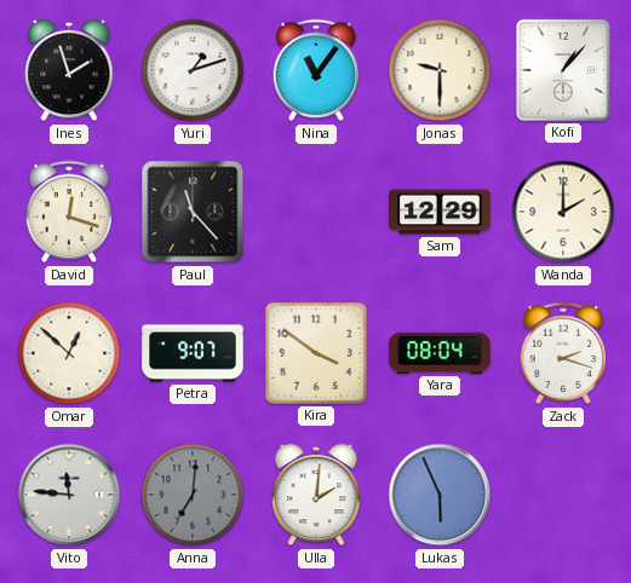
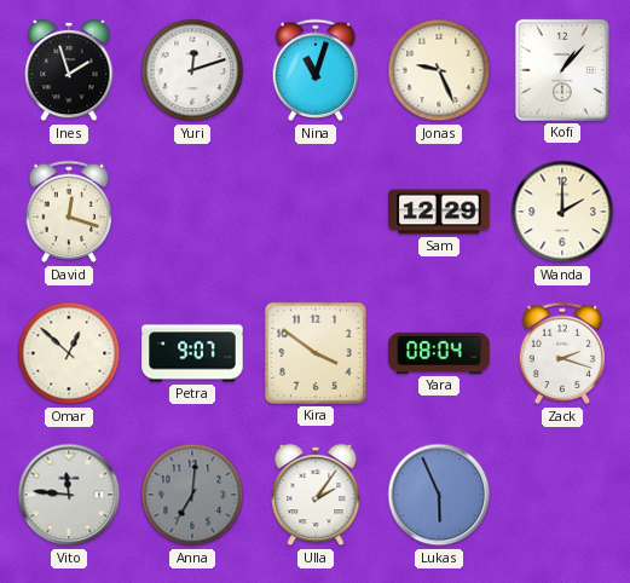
Yuri: 1:12 -> 12:12 (192, 70)
Nina: 11:06 -> 11:03 (316, 70)
Jonas: 9:30 -> 9:26 (439, 70)
Paul: 11:23 -> none (193, 212)
Ulla: 2:01 -> 2:06 (316, 495)
